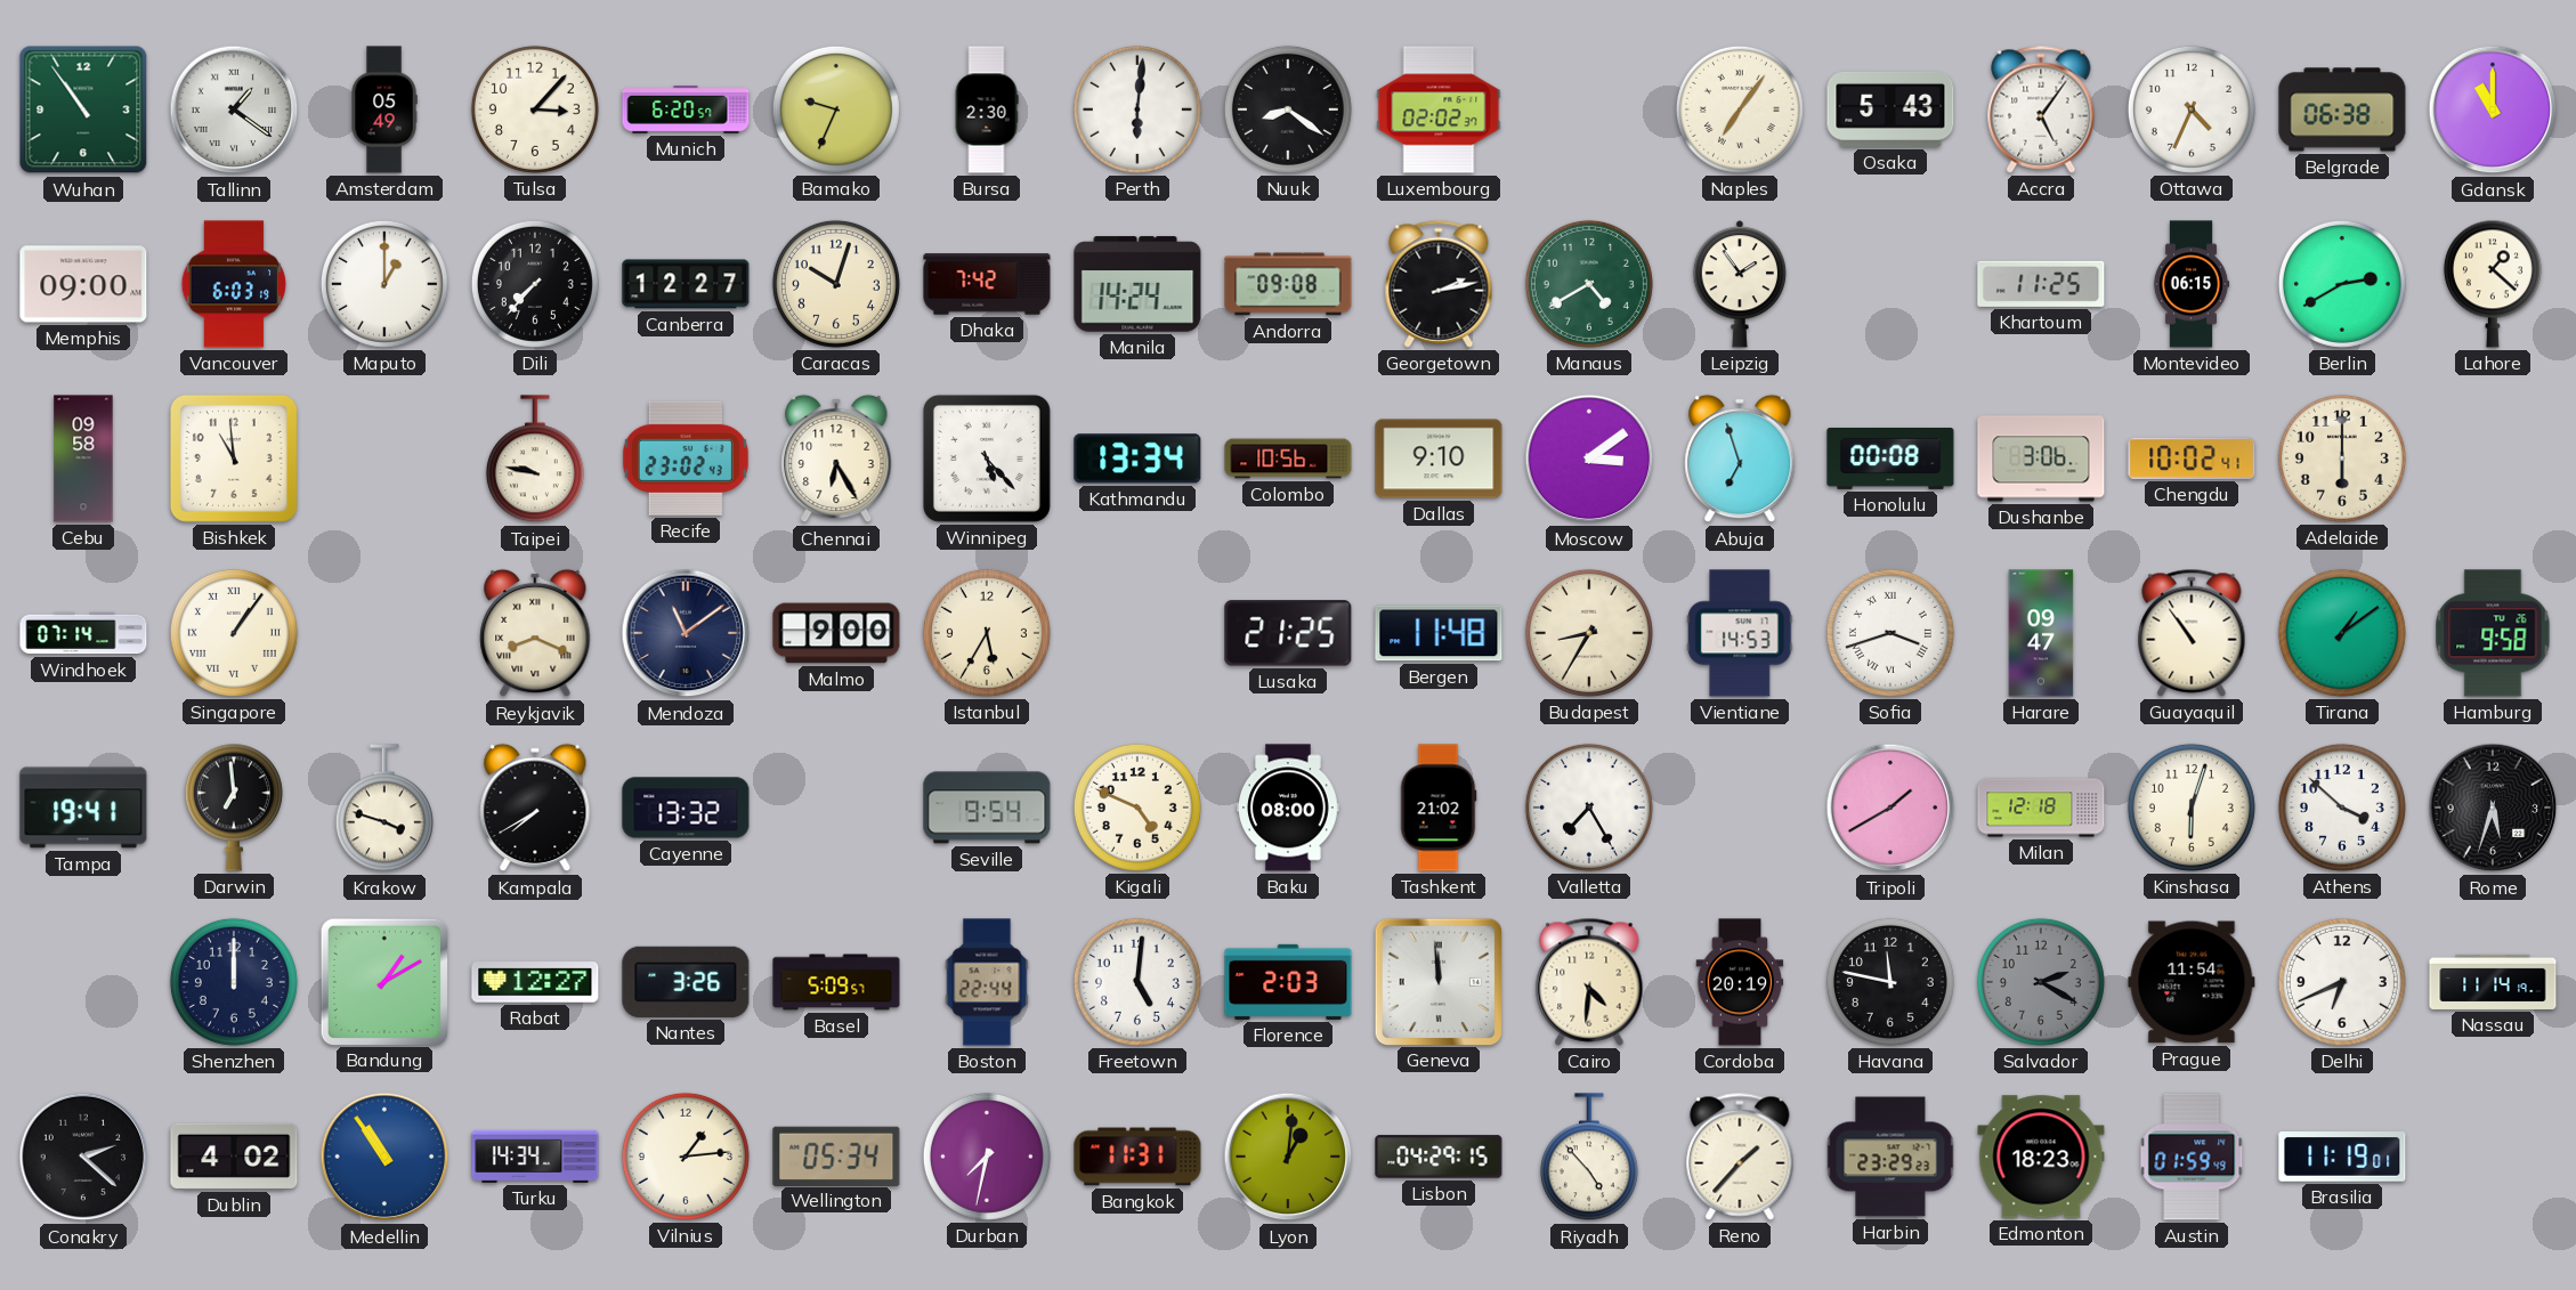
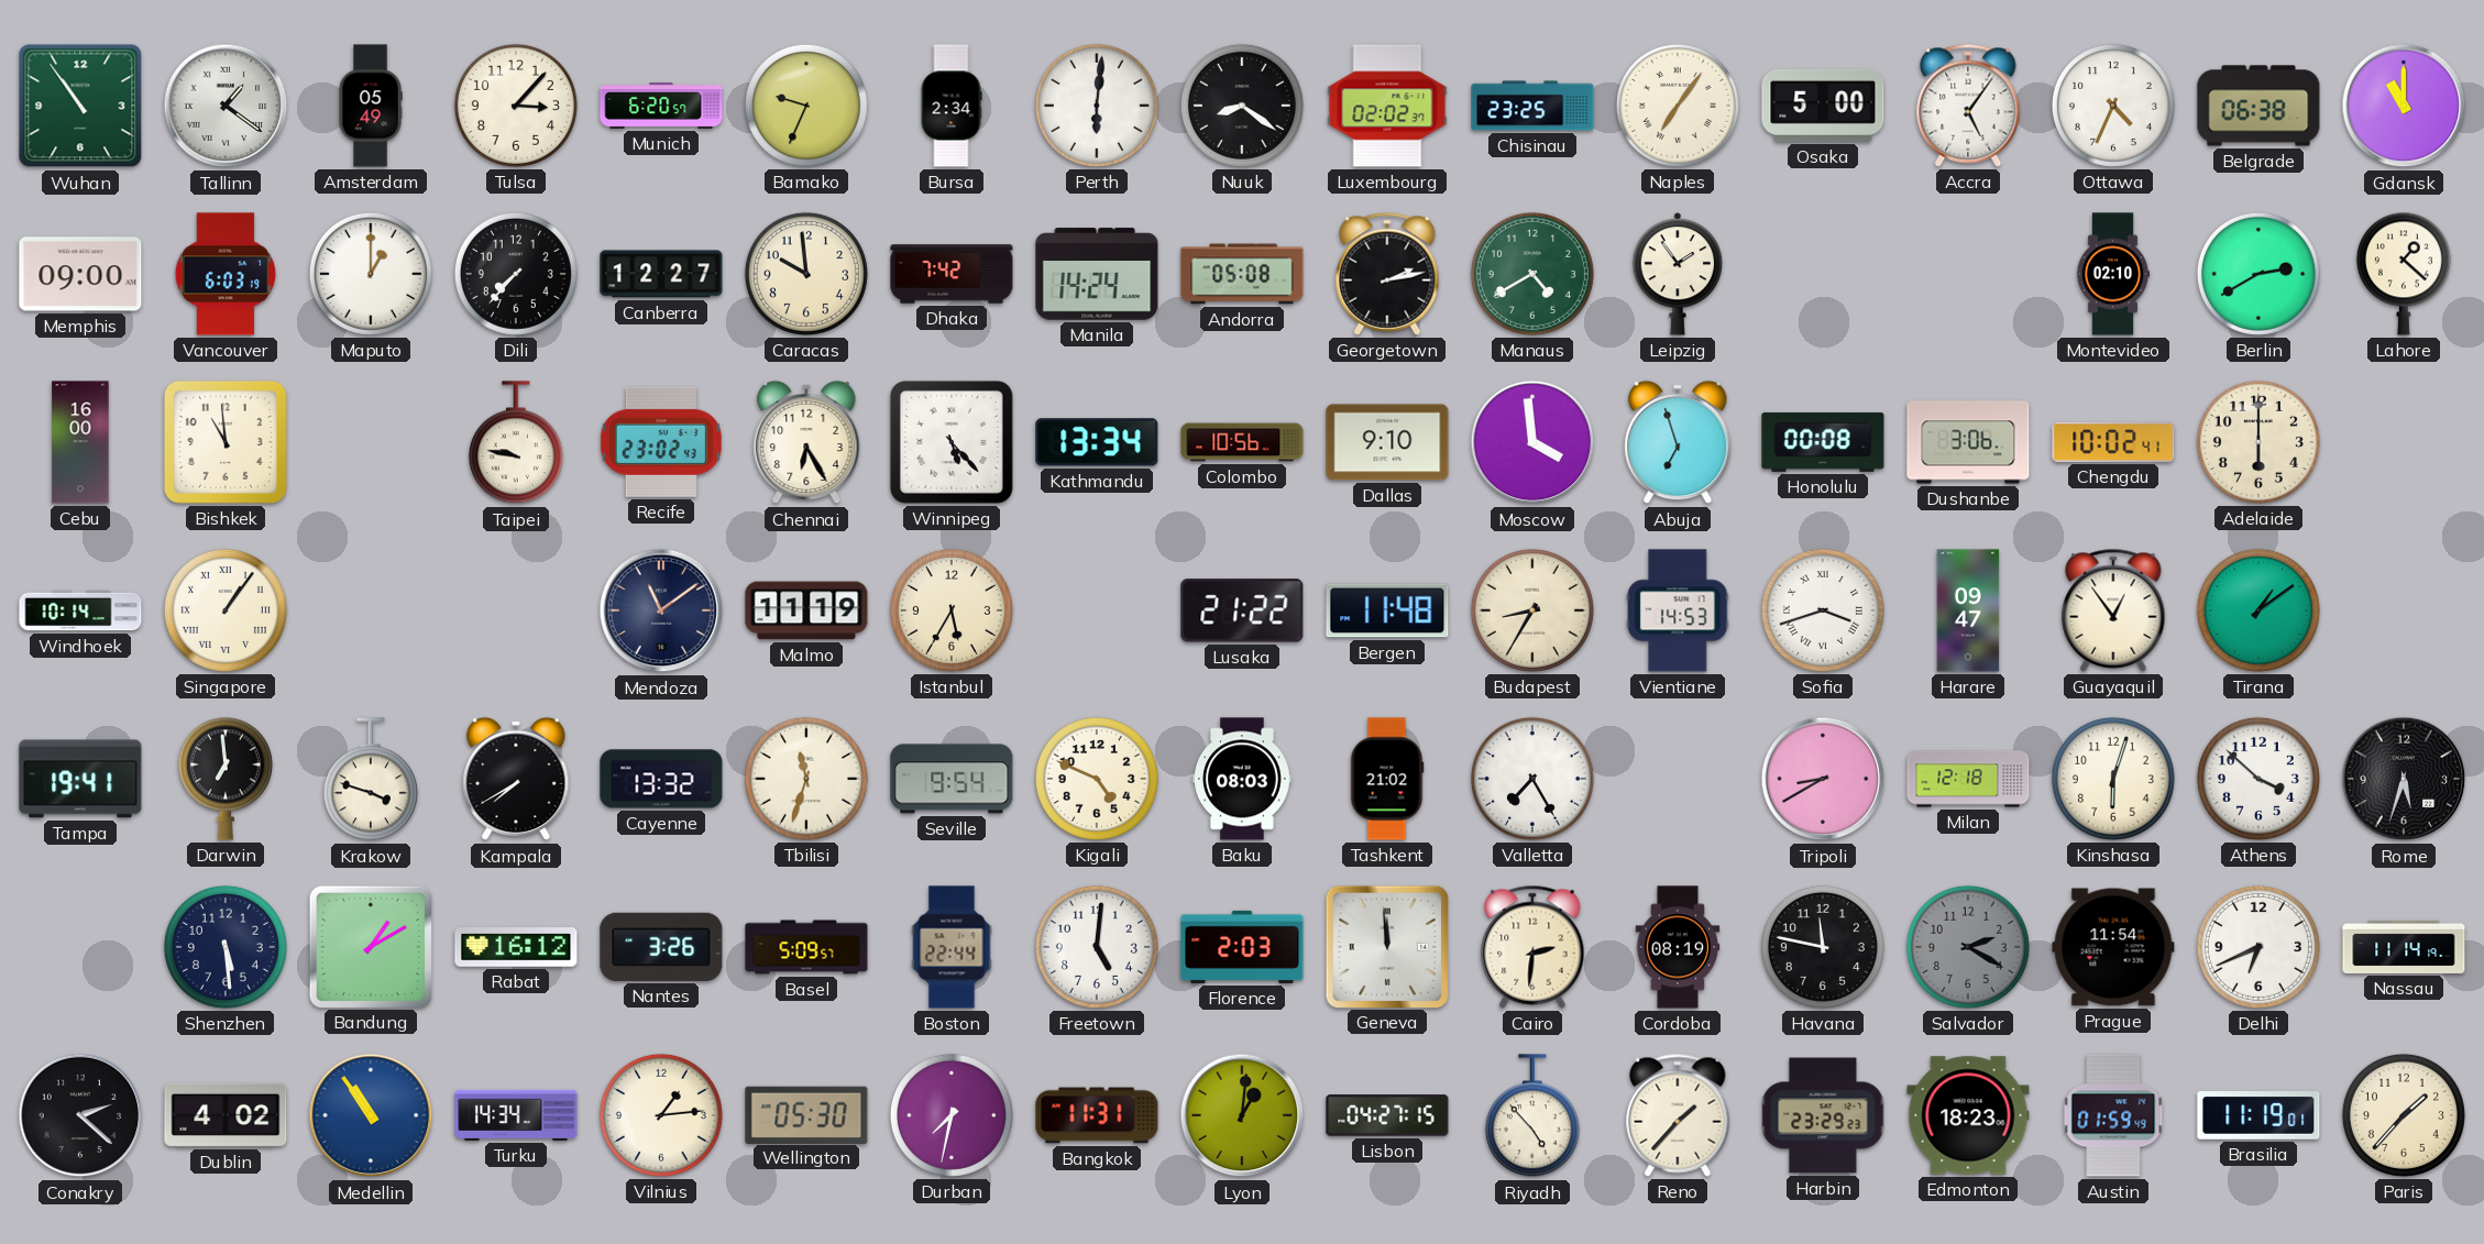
Bursa: 2:30 -> 2:34 (952, 106)
Chisinau: none -> 23:25 (1532, 106)
Osaka: 5:43 -> 5:00 (1823, 106)
Caracas: 10:03 -> 9:59 (806, 274)
Andorra: 09:08 -> 05:08 (1242, 274)
Khartoum: 11:25 -> none (2041, 284)
Montevideo: 06:15 -> 02:10 (2113, 274)
Cebu: 09:58 -> 16:00 (80, 442)
Moscow: 3:09 -> 3:59 (1532, 442)
Windhoek: 07:14 -> 10:14 (80, 610)
Reykjavik: 8:19 -> none (535, 633)
Malmo: 9:00 -> 11:19 (806, 610)
Lusaka: 21:25 -> 21:22 (1242, 610)
Guayaquil: 10:54 -> 12:54 (2113, 610)
Hamburg: 9:58 -> none (2493, 633)
Tbilisi: none -> 11:33 (806, 779)
Baku: 08:00 -> 08:03 (1242, 779)
Tripoli: 1:40 -> 8:40 (1823, 779)
Shenzhen: 12:00 -> 5:29 (226, 947)
Rabat: 12:27 -> 16:12 (516, 948)
Cairo: 4:31 -> 2:31 (1532, 947)
Cordoba: 20:19 -> 08:19 (1678, 947)
Wellington: 05:34 -> 05:30 (806, 1114)
Lisbon: 04:29 -> 04:27 (1387, 1115)
Paris: none -> 1:37 (2404, 1115)
